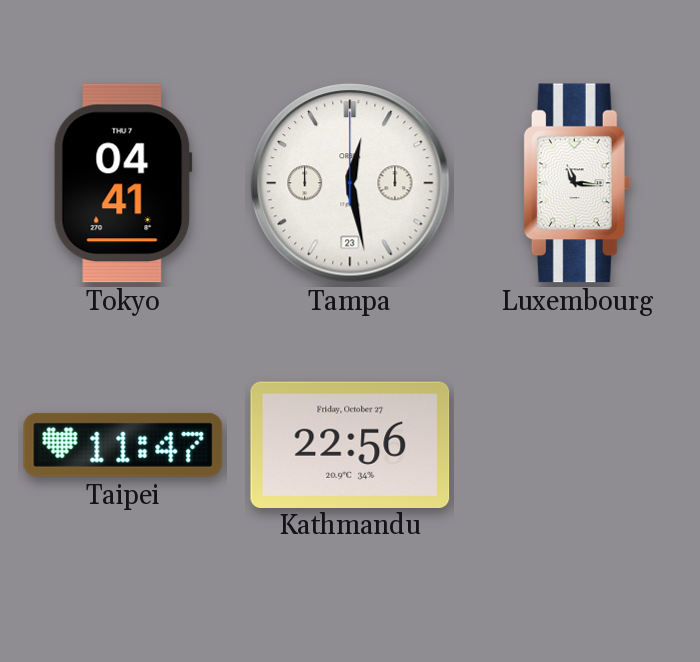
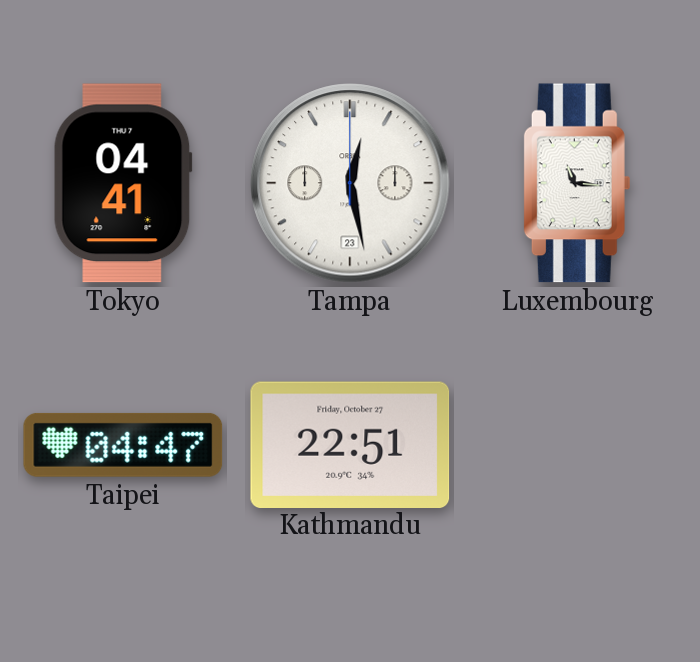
Taipei: 11:47 -> 04:47 (123, 445)
Kathmandu: 22:56 -> 22:51 (350, 444)
